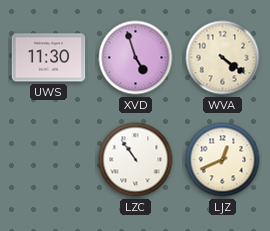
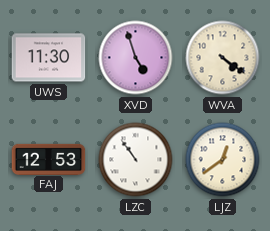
FAJ: none -> 12:53 (49, 159)
LJZ: 12:41 -> 12:39 (223, 160)
